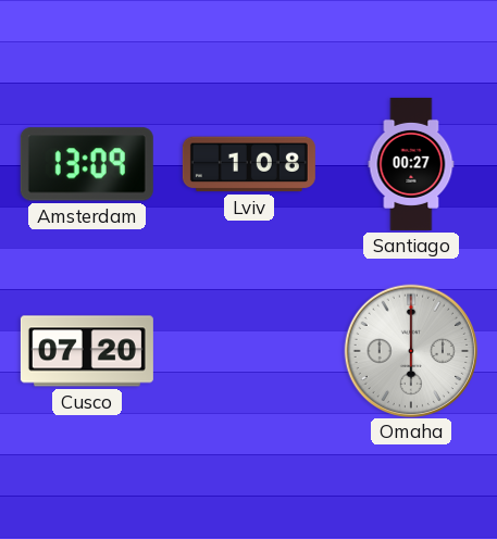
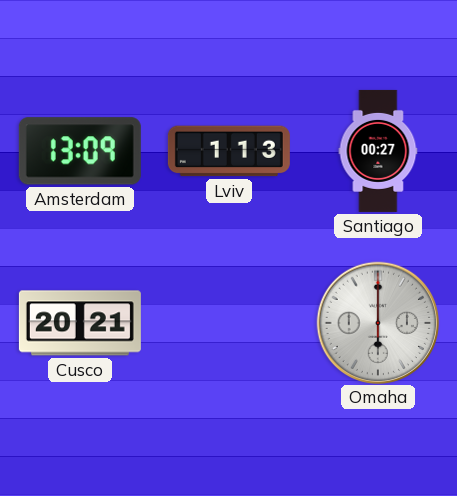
Lviv: 1:08 -> 1:13 (229, 151)
Cusco: 07:20 -> 20:21 (80, 323)
